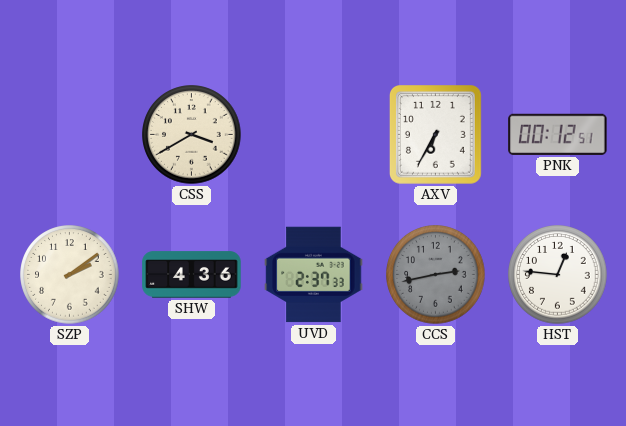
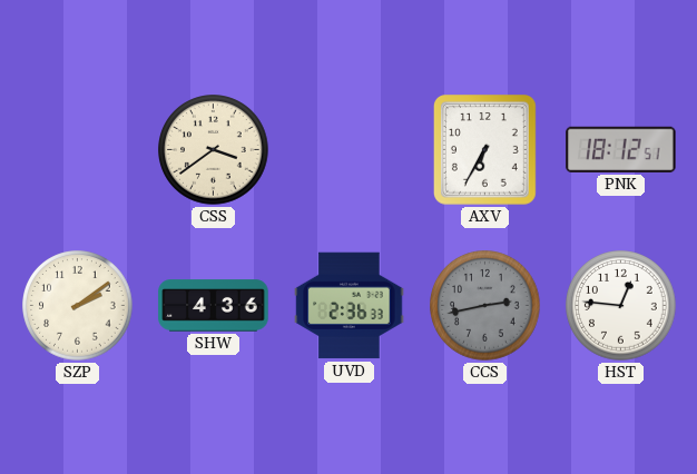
CSS: 3:40 -> 3:39 (214, 150)
PNK: 00:12 -> 18:12 (621, 149)
UVD: 2:37 -> 2:36 (350, 306)
